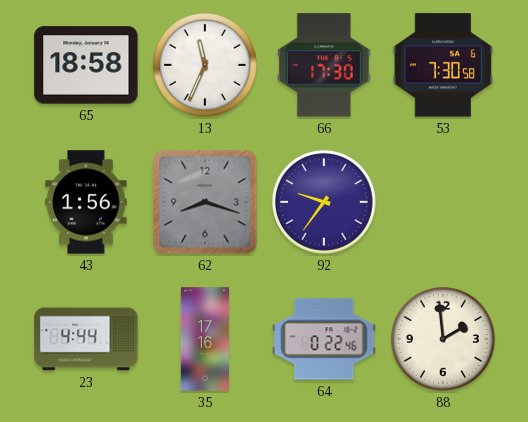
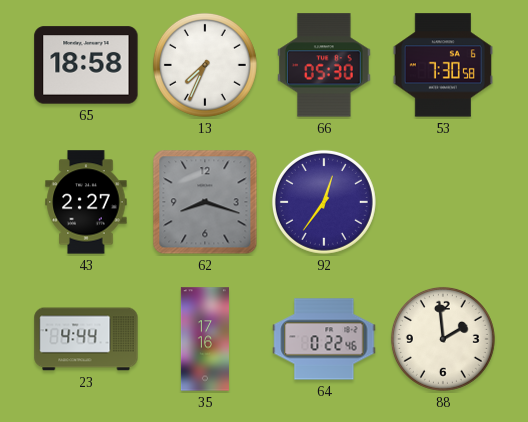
13: 11:34 -> 7:34 (205, 65)
66: 17:30 -> 05:30 (324, 65)
43: 1:56 -> 2:27 (86, 202)
92: 9:36 -> 12:36 (324, 202)
